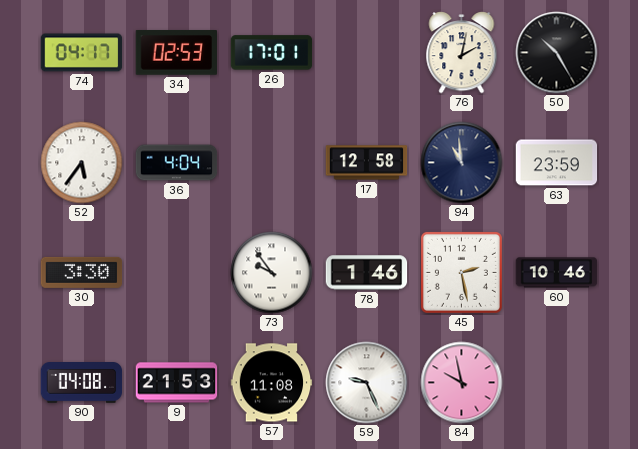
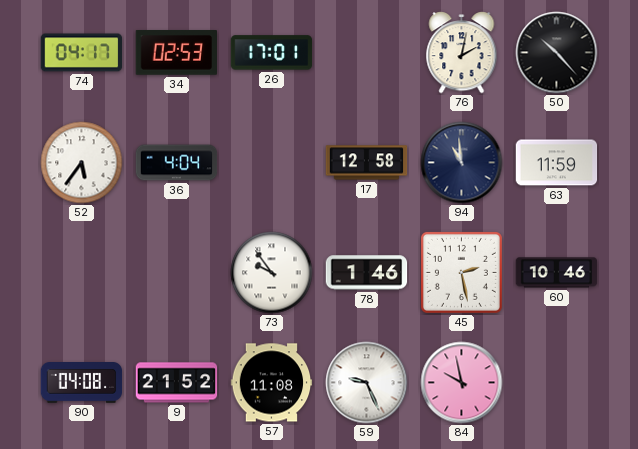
50: 10:25 -> 10:23 (557, 53)
63: 23:59 -> 11:59 (557, 163)
30: 3:30 -> none (82, 272)
9: 21:53 -> 21:52 (177, 383)
